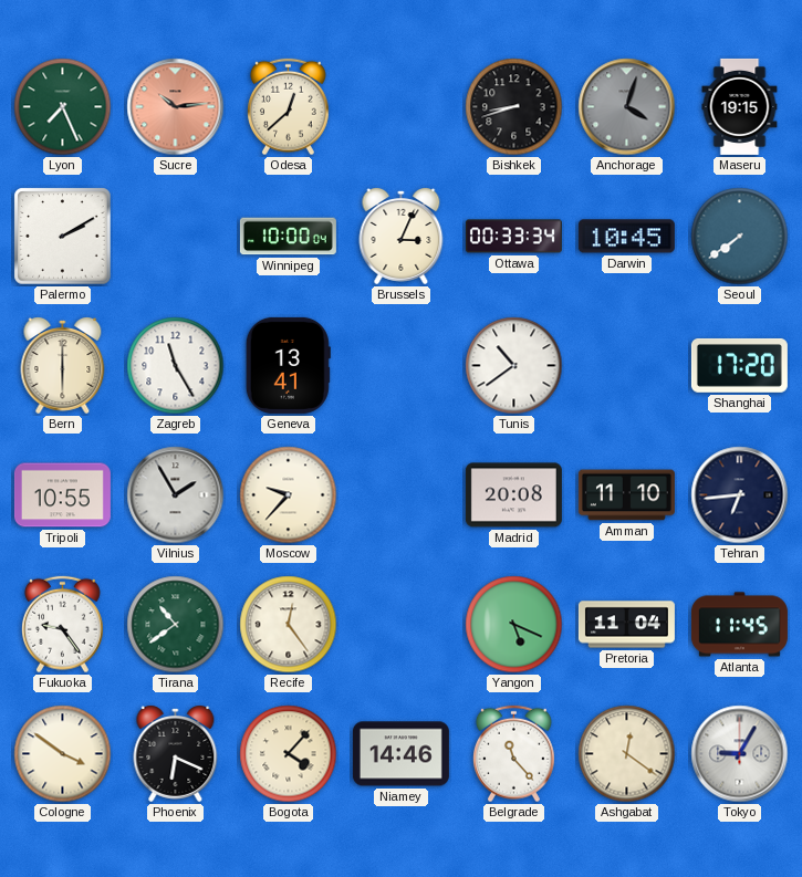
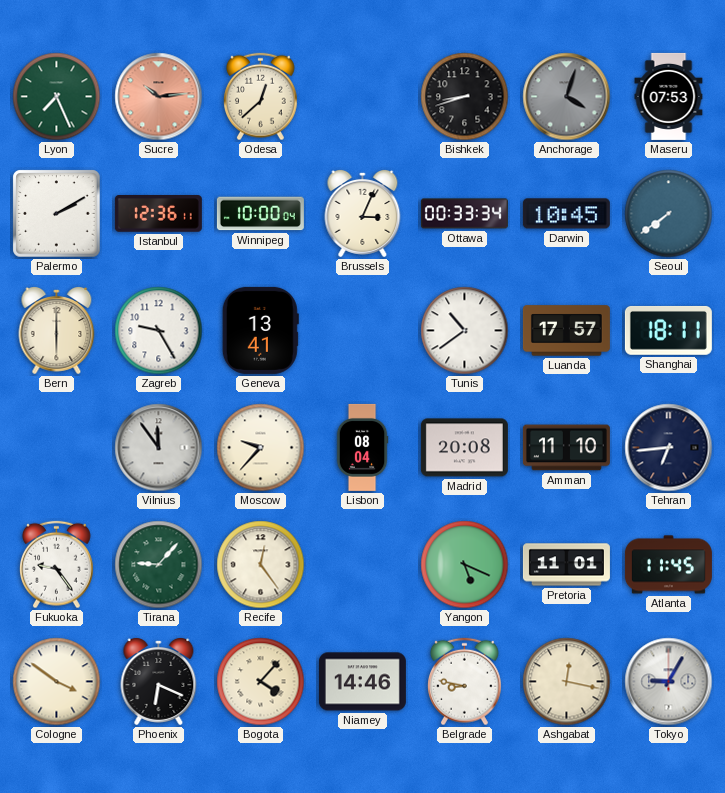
Maseru: 19:15 -> 07:53 (669, 96)
Istanbul: none -> 12:36 (158, 214)
Zagreb: 11:25 -> 9:25 (159, 331)
Luanda: none -> 17:57 (566, 331)
Shanghai: 17:20 -> 18:11 (668, 330)
Tripoli: 10:55 -> none (62, 495)
Vilnius: 1:55 -> 11:54 (159, 448)
Lisbon: none -> 08:04 (362, 447)
Tirana: 10:39 -> 9:07 (159, 565)
Pretoria: 11:04 -> 11:01 (566, 565)
Belgrade: 11:23 -> 8:47 (465, 682)
Ashgabat: 12:21 -> 12:17 (567, 682)
